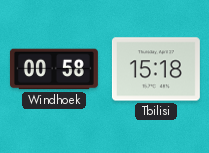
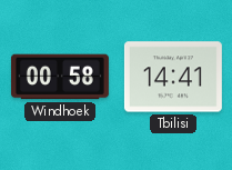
Tbilisi: 15:18 -> 14:41 (173, 77)
